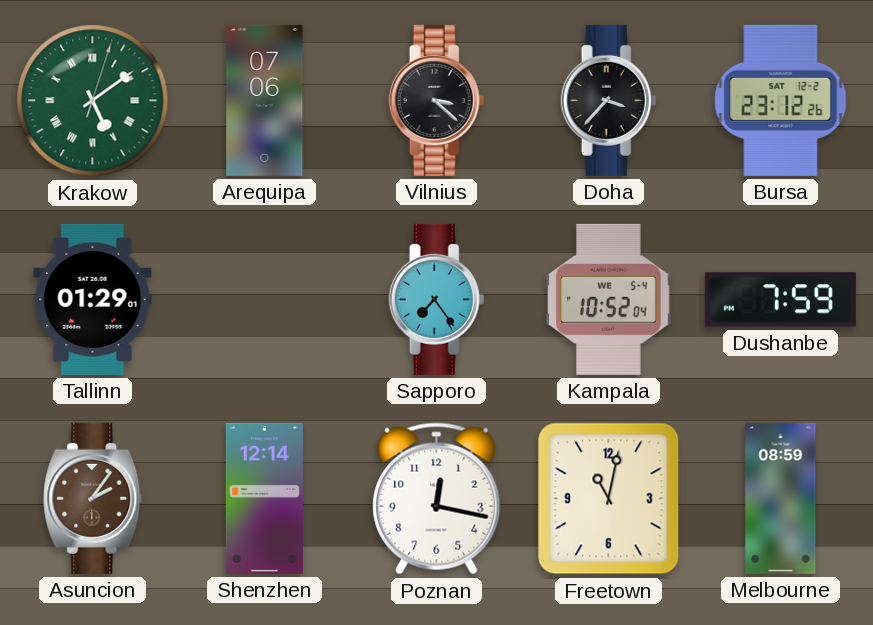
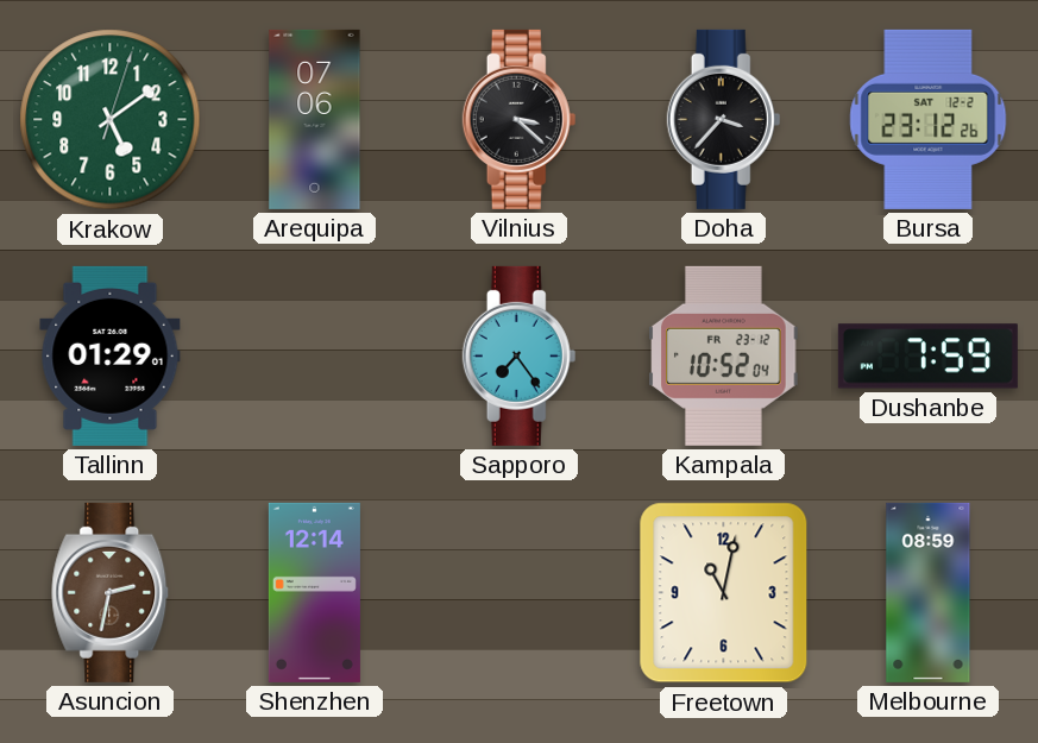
Krakow numerals: Roman -> Arabic (111, 120)
Kampala date: WE 5-4 -> FR 23-12 (724, 355)
Asuncion: 2:06 -> 2:32 (111, 592)
Poznan: 12:17 -> none (437, 499)
